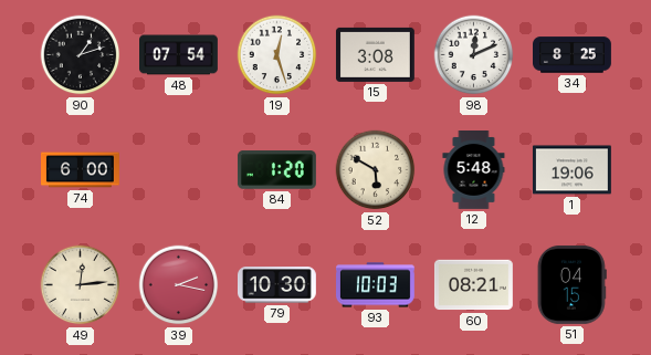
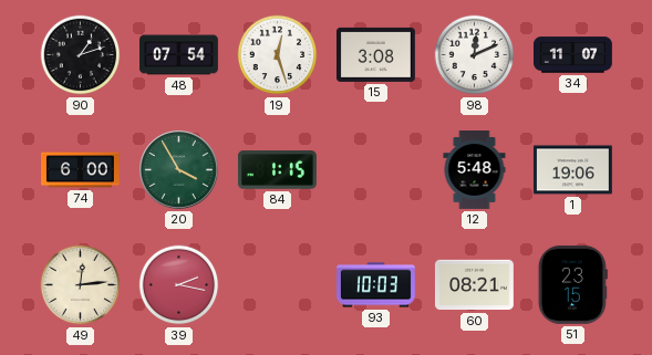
34: 8:25 -> 11:07 (573, 55)
20: none -> 3:55 (178, 169)
84: 1:20 -> 1:15 (277, 170)
52: 5:50 -> none (376, 170)
79: 10:30 -> none (277, 285)
51: 04:15 -> 23:15 (572, 284)
